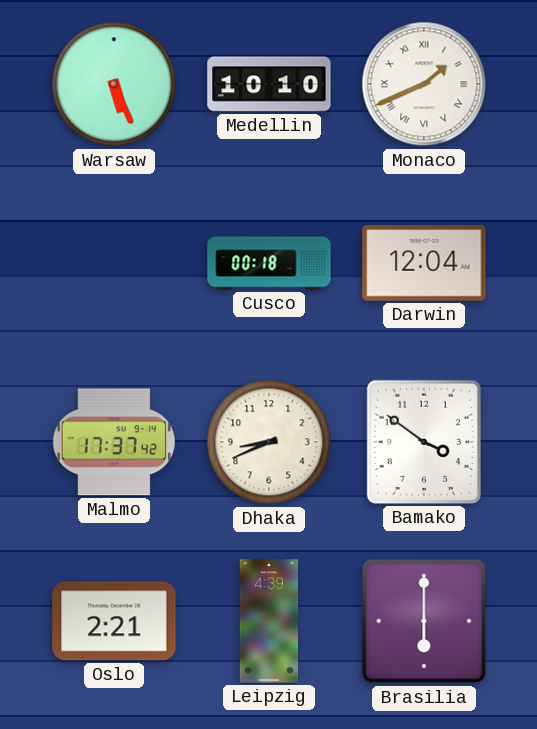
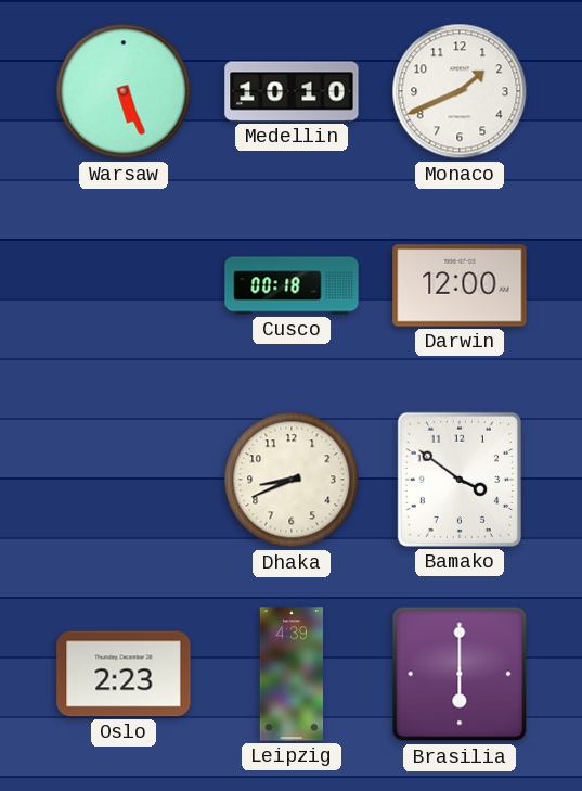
Monaco numerals: Roman -> Arabic (460, 91)
Darwin: 12:04 -> 12:00 (460, 285)
Malmo: 17:37 -> none (113, 442)
Oslo: 2:21 -> 2:23 (124, 674)
